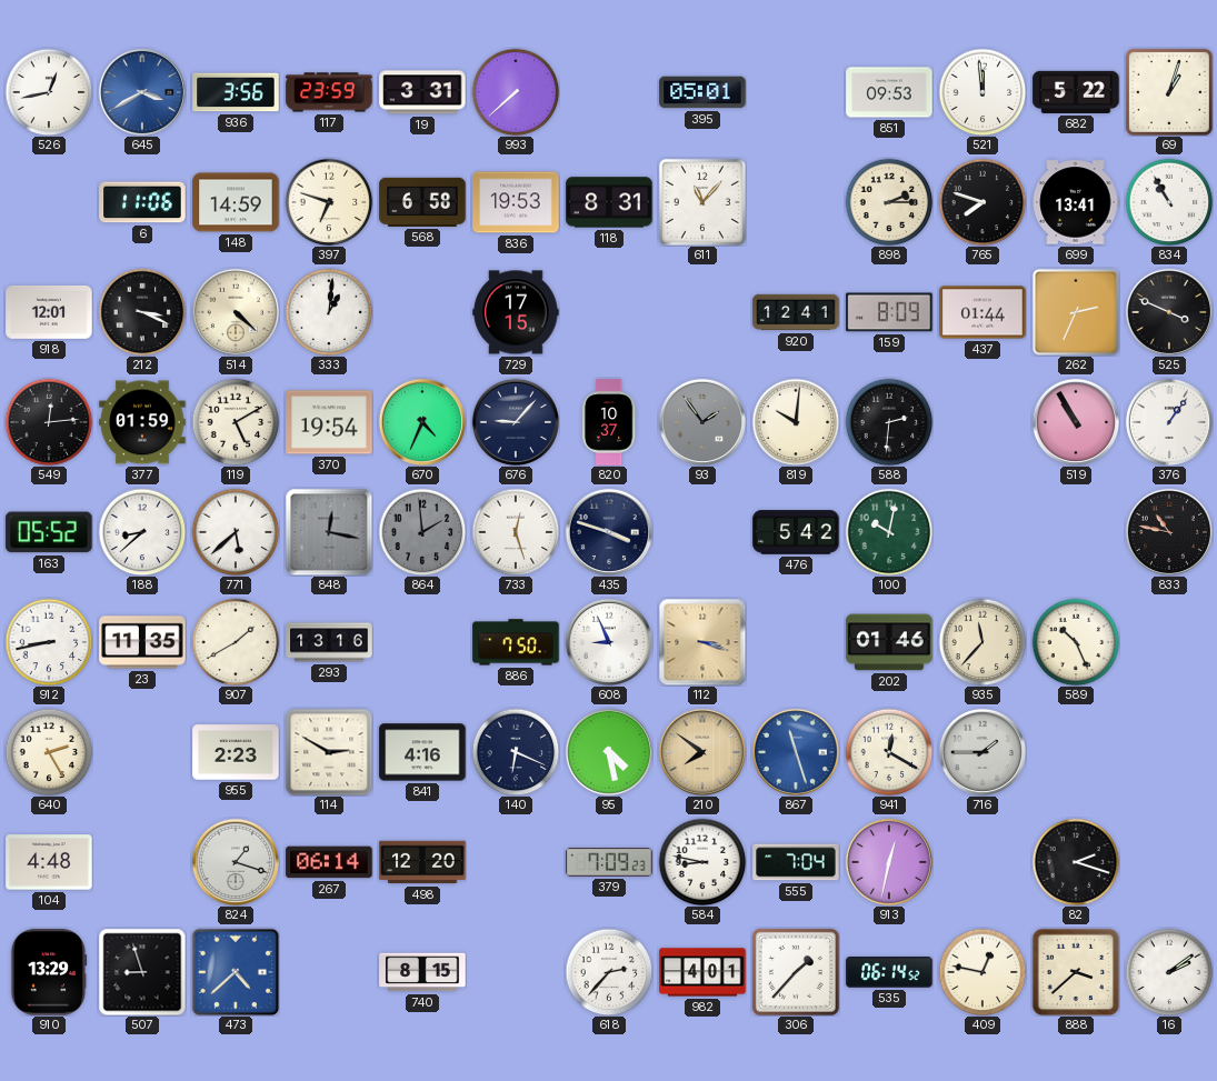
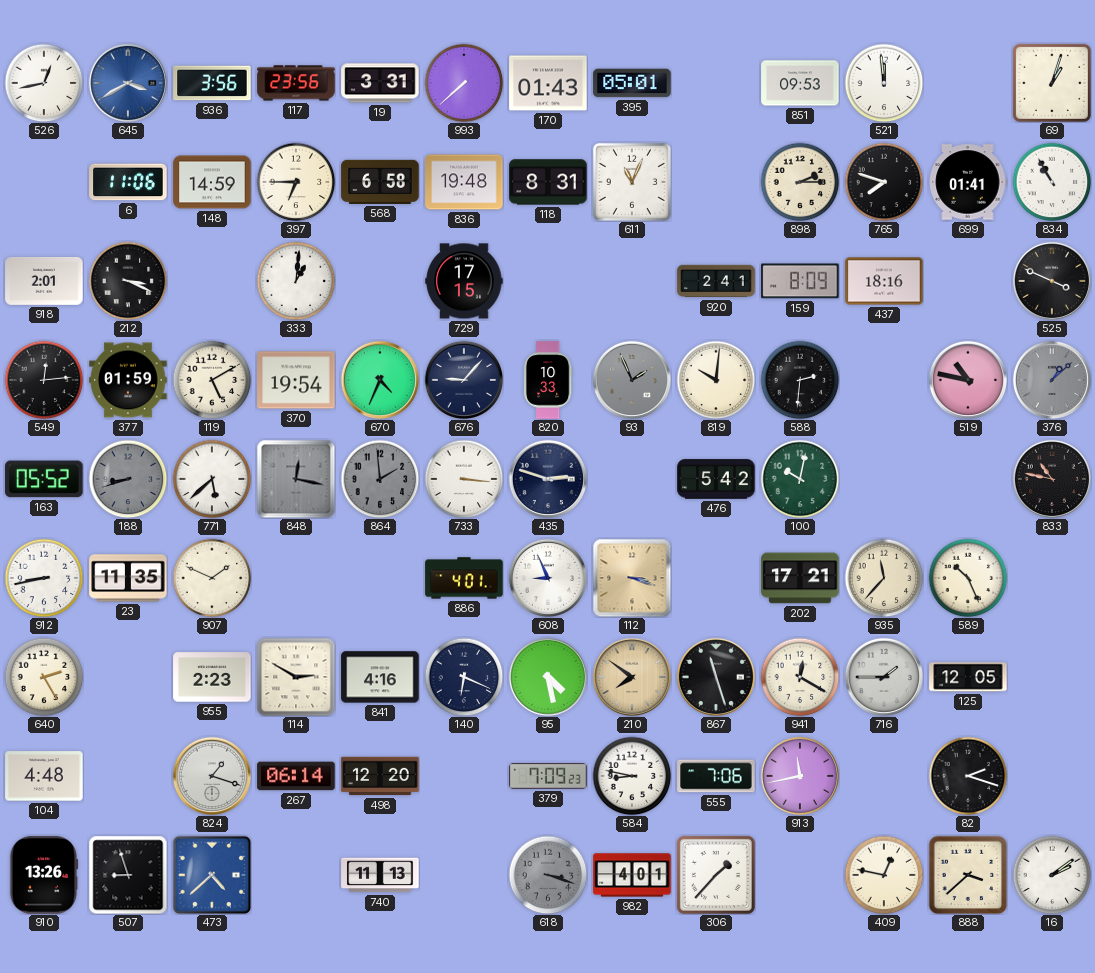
117: 23:59 -> 23:56 (296, 83)
170: none -> 01:43 (548, 83)
682: 5:22 -> none (1076, 92)
397: 6:48 -> 6:45 (296, 182)
836: 19:53 -> 19:48 (464, 182)
611: 11:07 -> 11:04 (632, 182)
699: 13:41 -> 01:41 (968, 182)
918: 12:01 -> 2:01 (44, 281)
514: 4:22 -> none (235, 311)
920: 12:41 -> 2:41 (716, 281)
437: 01:44 -> 18:16 (884, 281)
262: 2:34 -> none (1075, 311)
820: 10:37 -> 10:33 (548, 380)
93: 1:54 -> 1:56 (631, 379)
519: 10:55 -> 10:47 (967, 379)
376: 1:06 -> 1:08 (1051, 379)
376 dial: white -> grey (1051, 379)
188: 8:38 -> 8:42 (128, 479)
188 dial: white -> grey (128, 479)
733: 12:27 -> 3:16 (464, 479)
435: 3:48 -> 2:48 (547, 478)
907: 1:40 -> 1:49 (212, 578)
293: 13:16 -> none (329, 642)
886: 7:50 -> 4:01 (464, 578)
202: 01:46 -> 17:21 (800, 578)
867 dial: blue -> black (715, 676)
125: none -> 12:05 (968, 677)
555: 7:04 -> 7:06 (716, 776)
913: 12:32 -> 11:43 (799, 775)
910: 13:29 -> 13:26 (44, 875)
740: 8:15 -> 11:13 (380, 875)
618: 2:37 -> 3:18 (548, 875)
618 dial: white -> grey (548, 875)
535: 06:14 -> none (889, 972)
